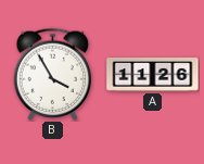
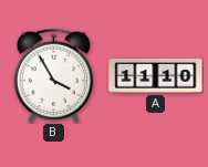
A: 11:26 -> 11:10 (156, 76)
